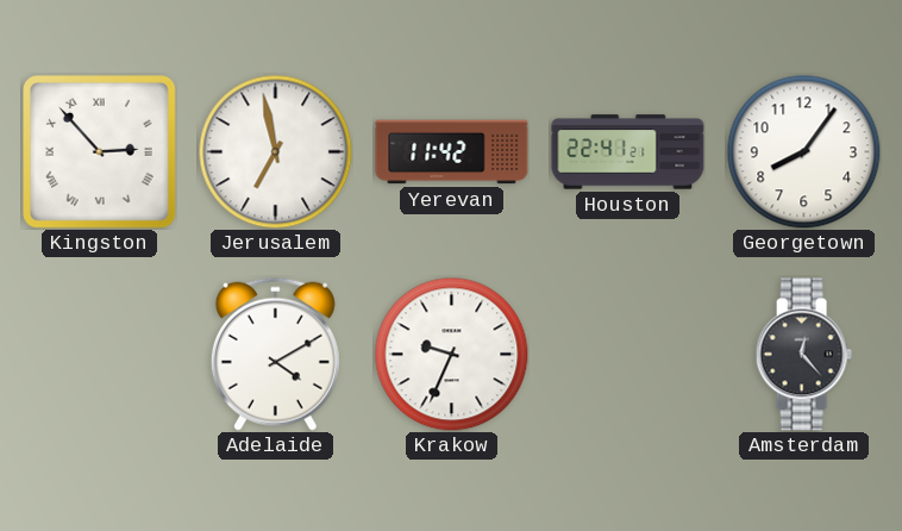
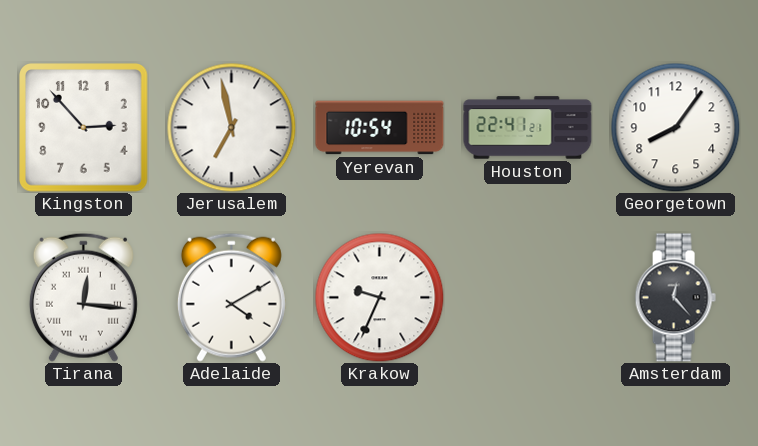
Kingston numerals: Roman -> Arabic (84, 128)
Yerevan: 11:42 -> 10:54 (380, 128)
Tirana: none -> 12:16 (83, 297)
